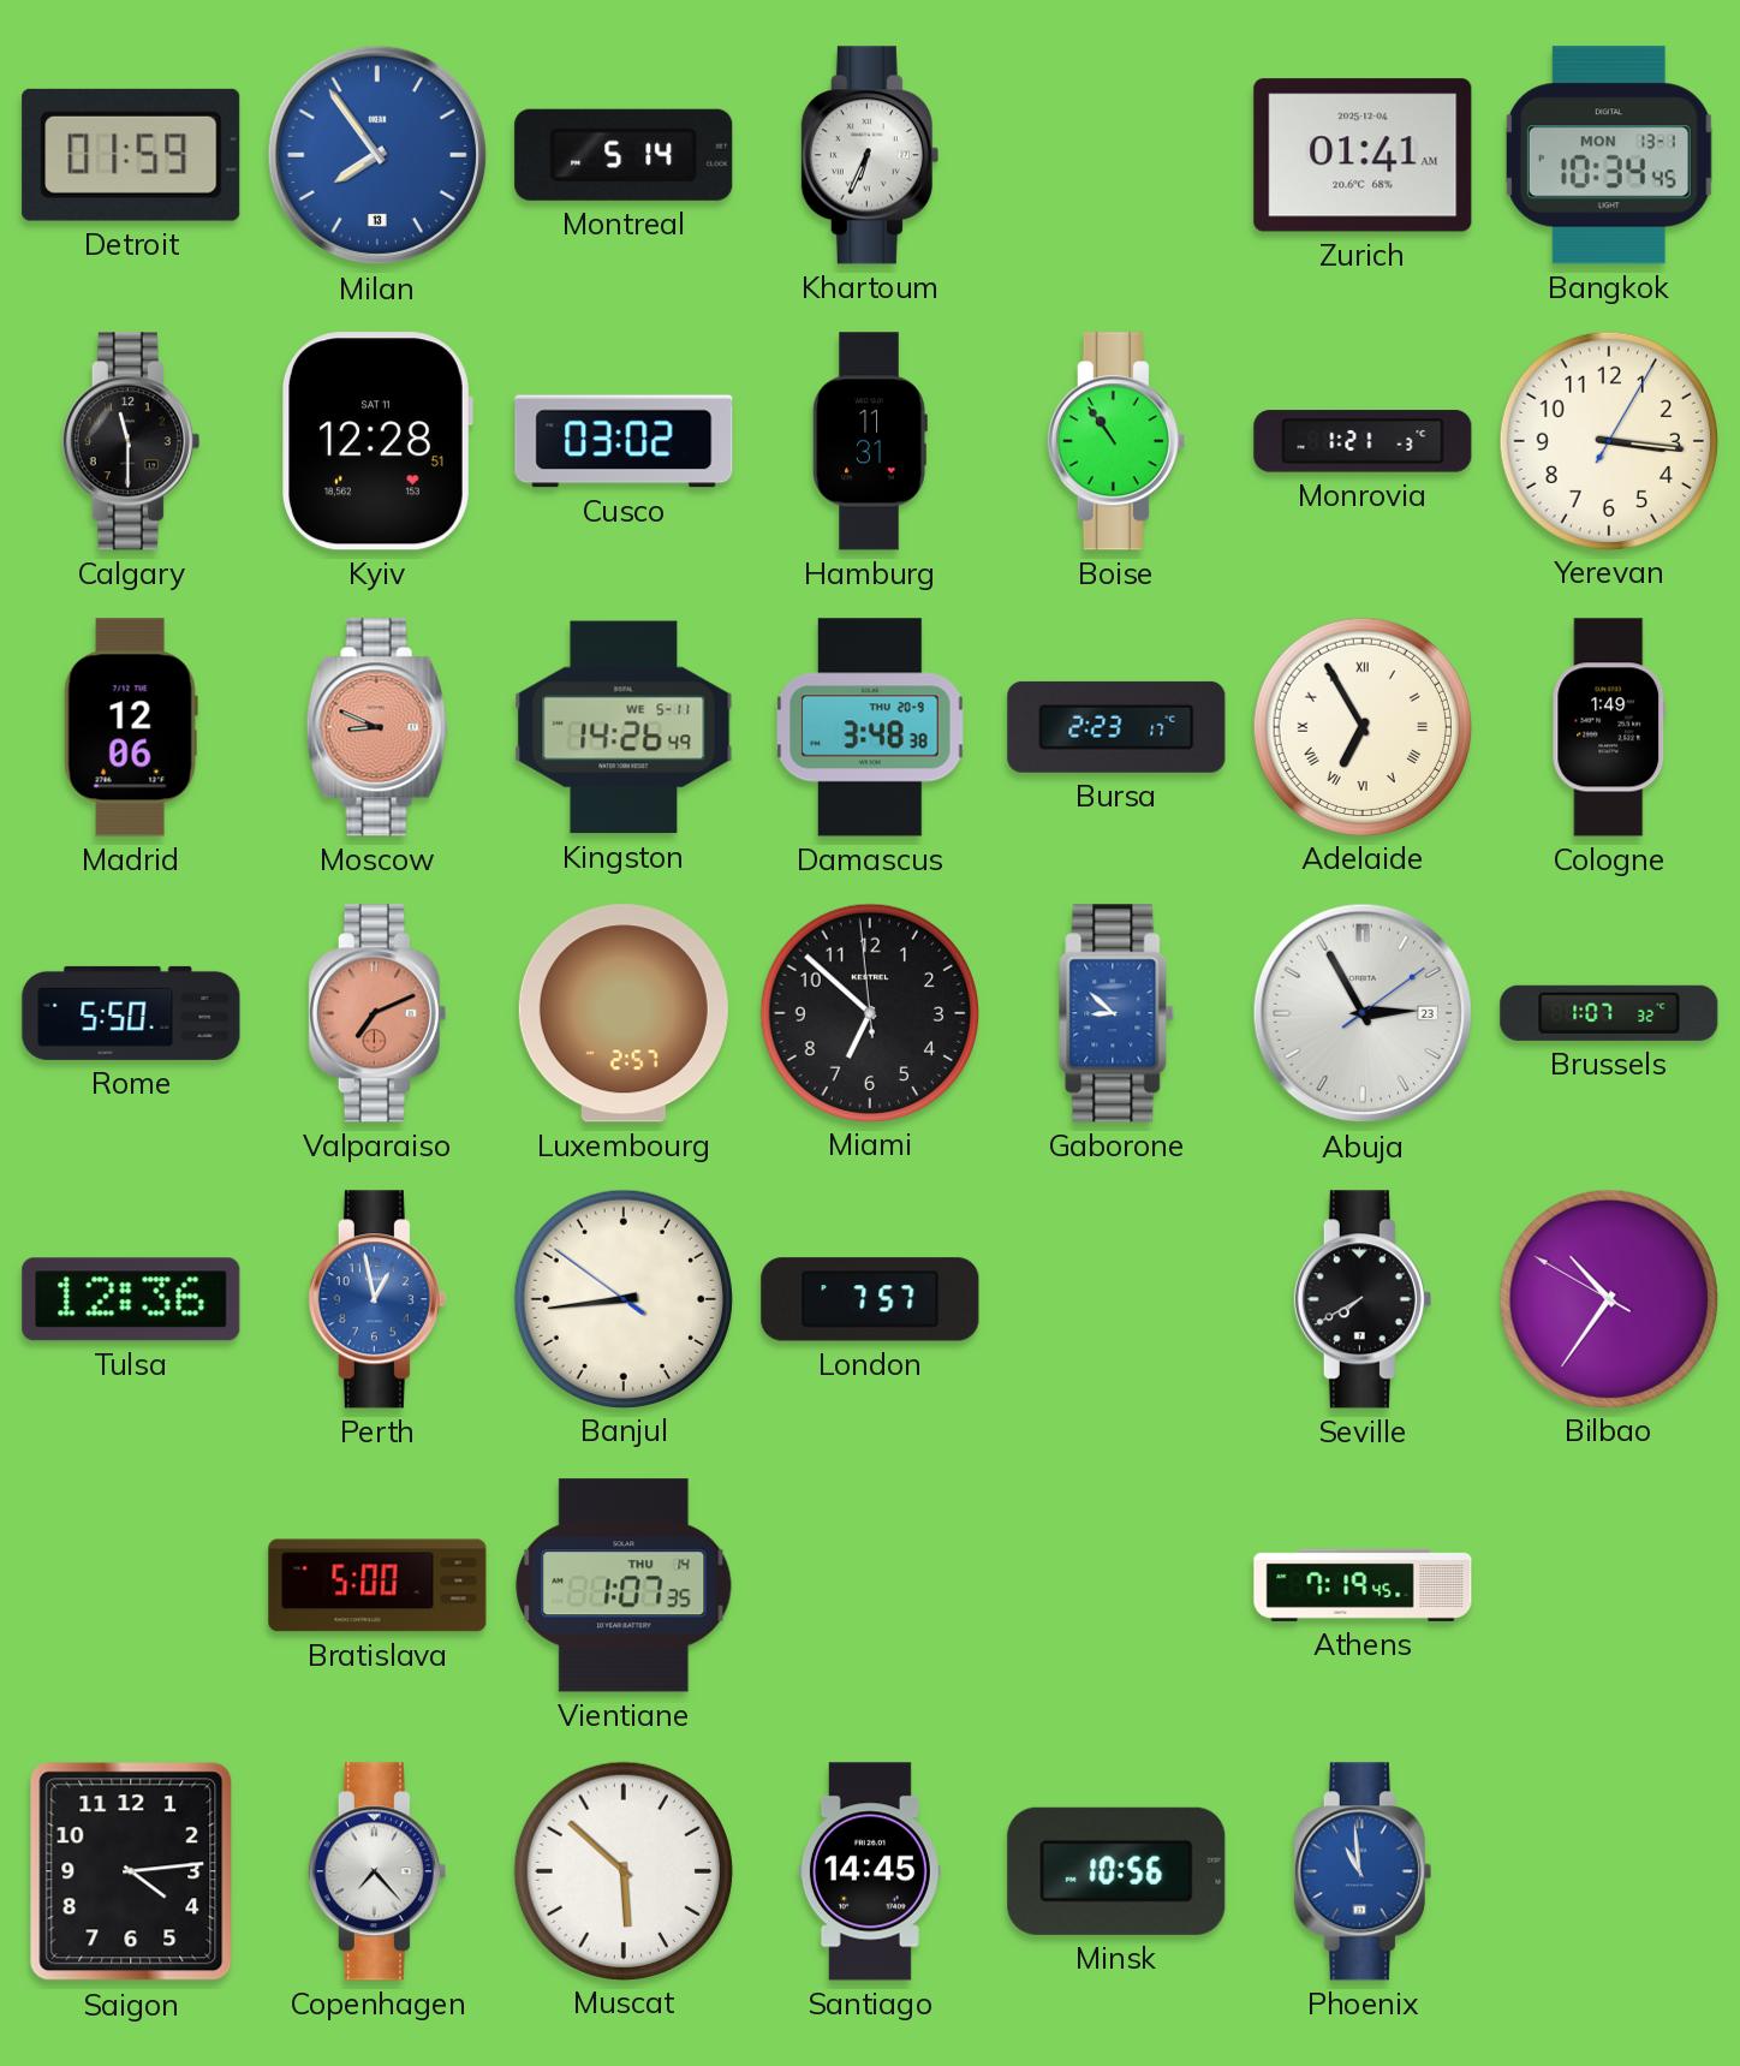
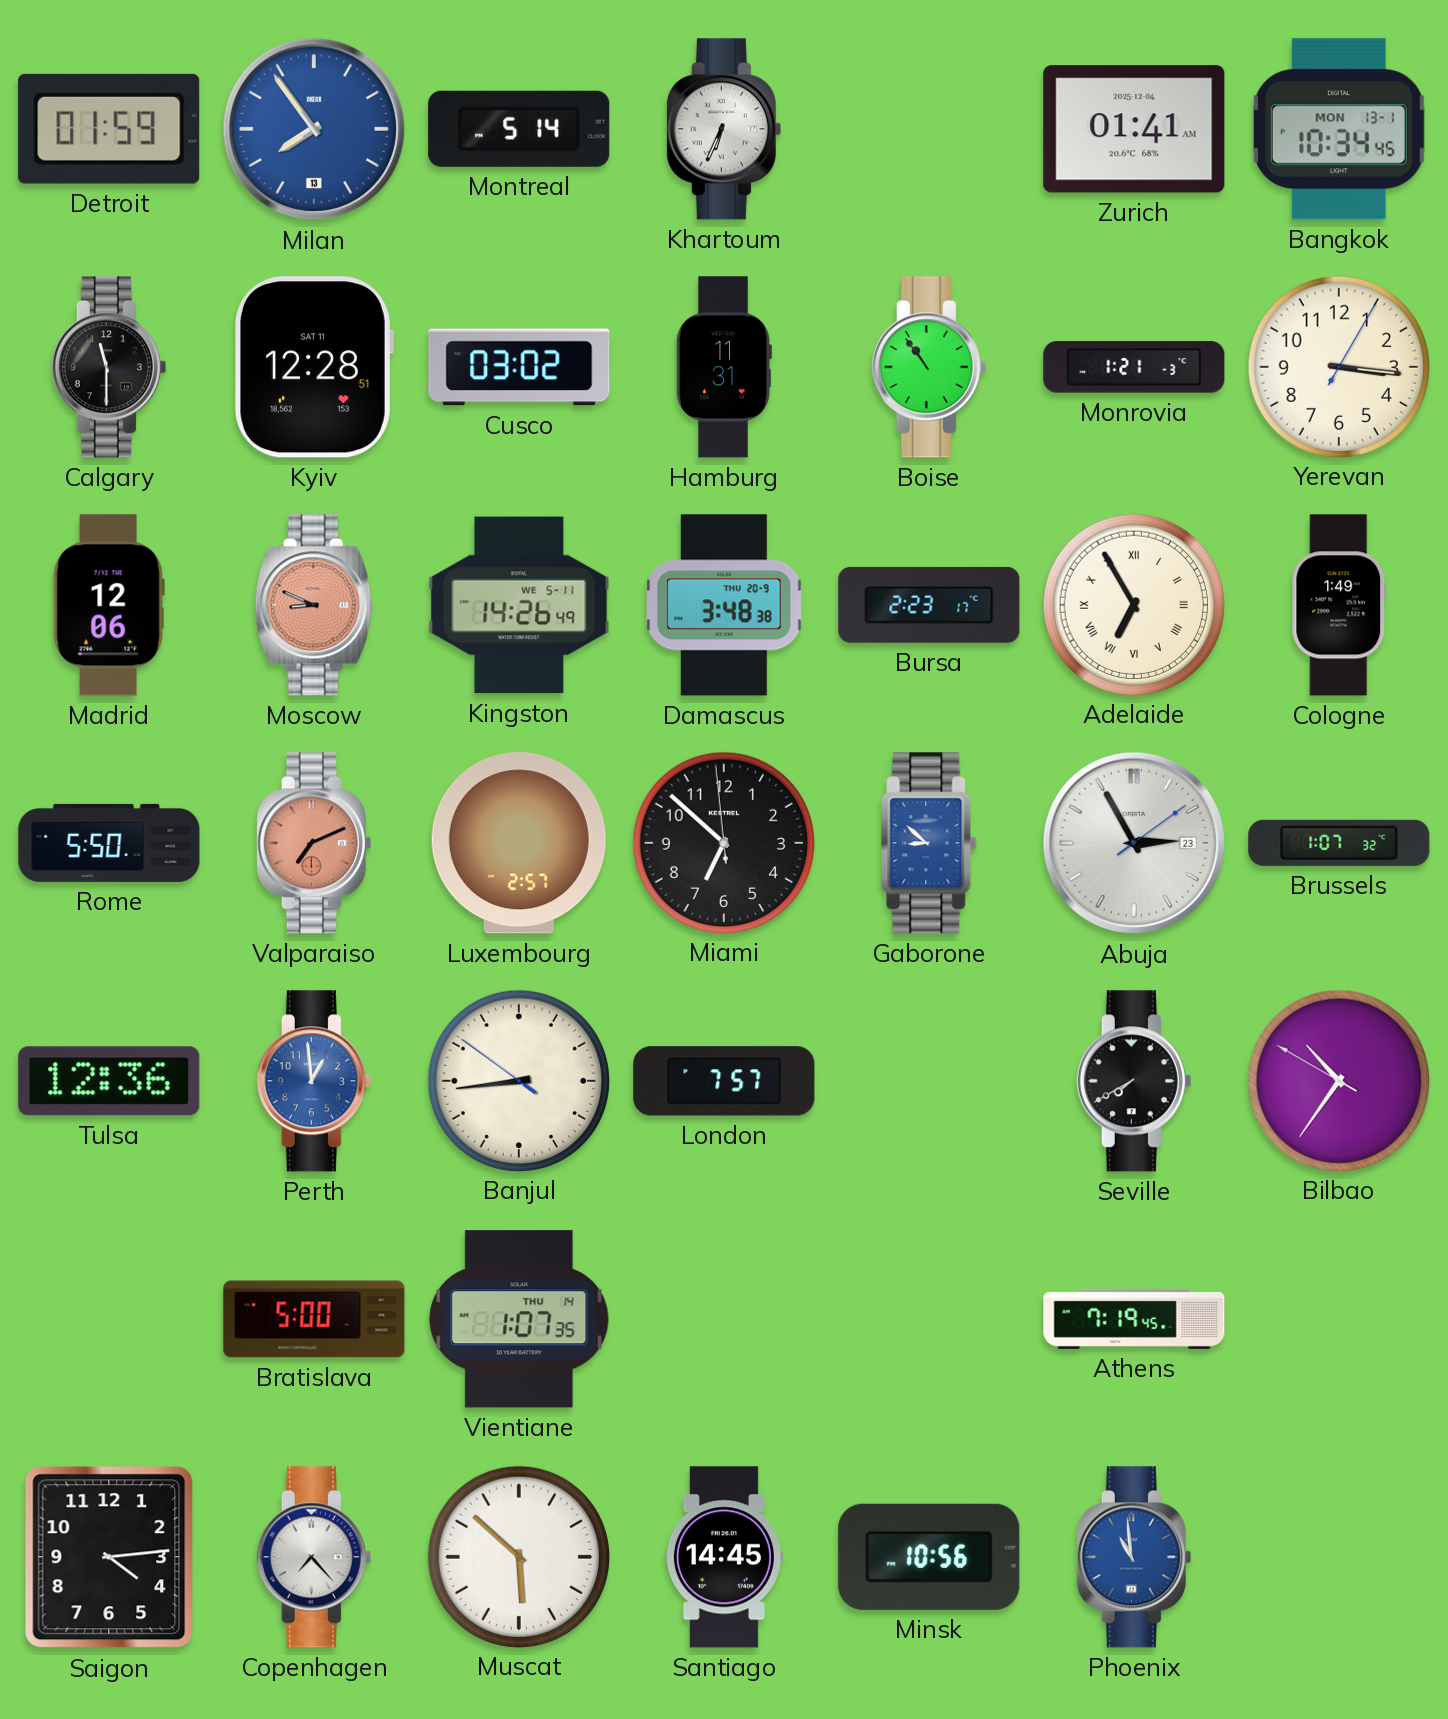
Perth: 12:58 -> 12:59 (314, 1081)
